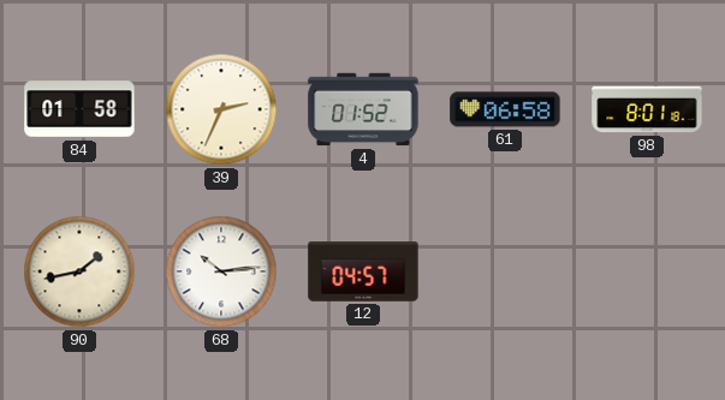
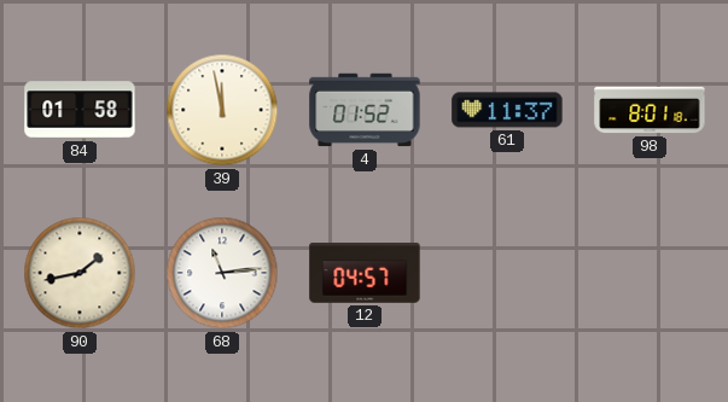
39: 2:34 -> 11:58 (222, 110)
61: 06:58 -> 11:37 (507, 110)
68: 10:14 -> 11:14 (222, 273)
